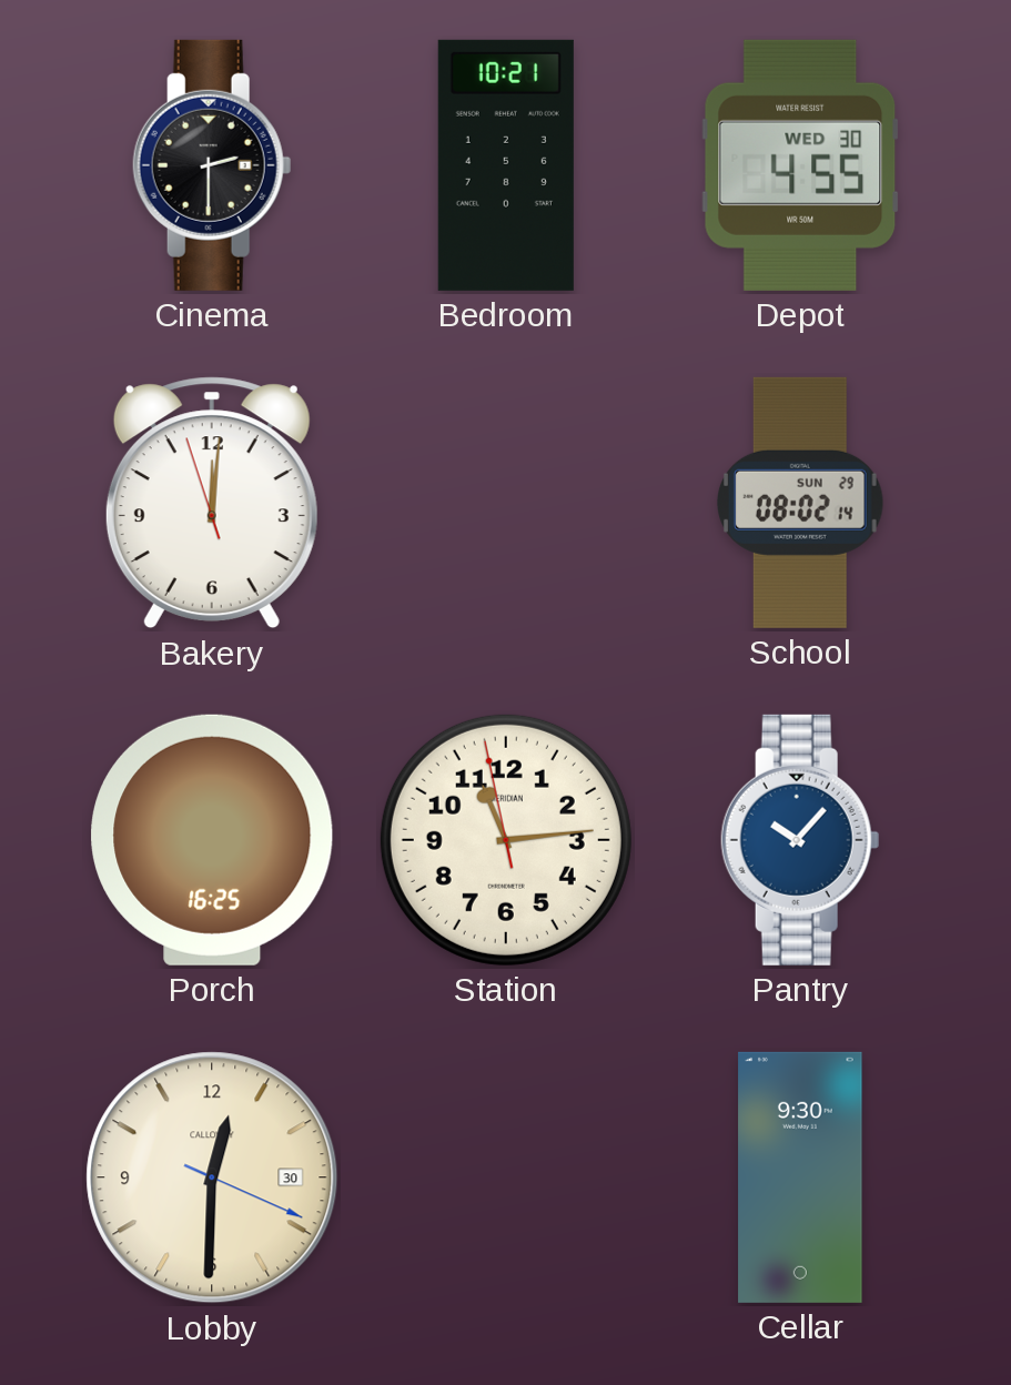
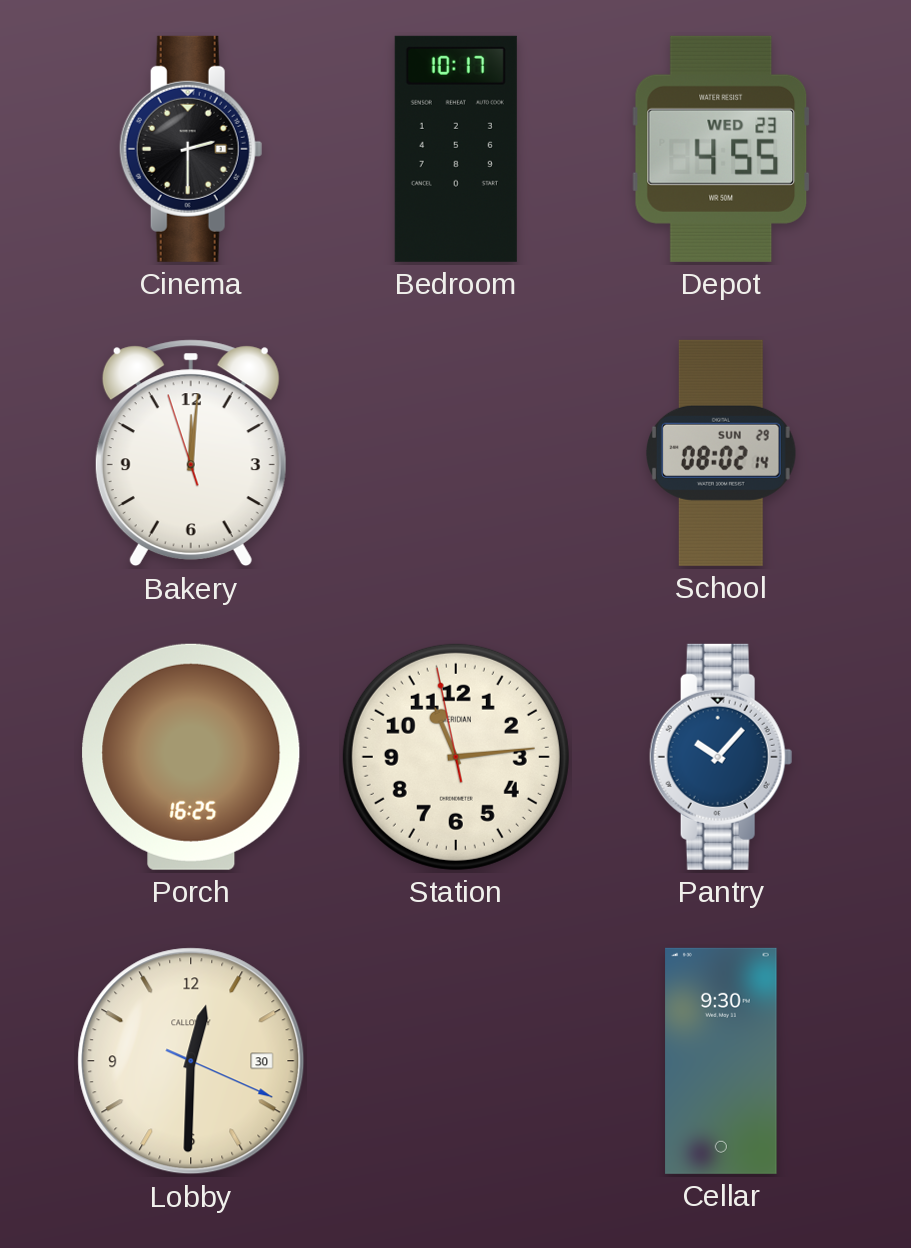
Bedroom: 10:21 -> 10:17 (456, 149)
Depot date: WED 30 -> WED 23 (721, 149)
